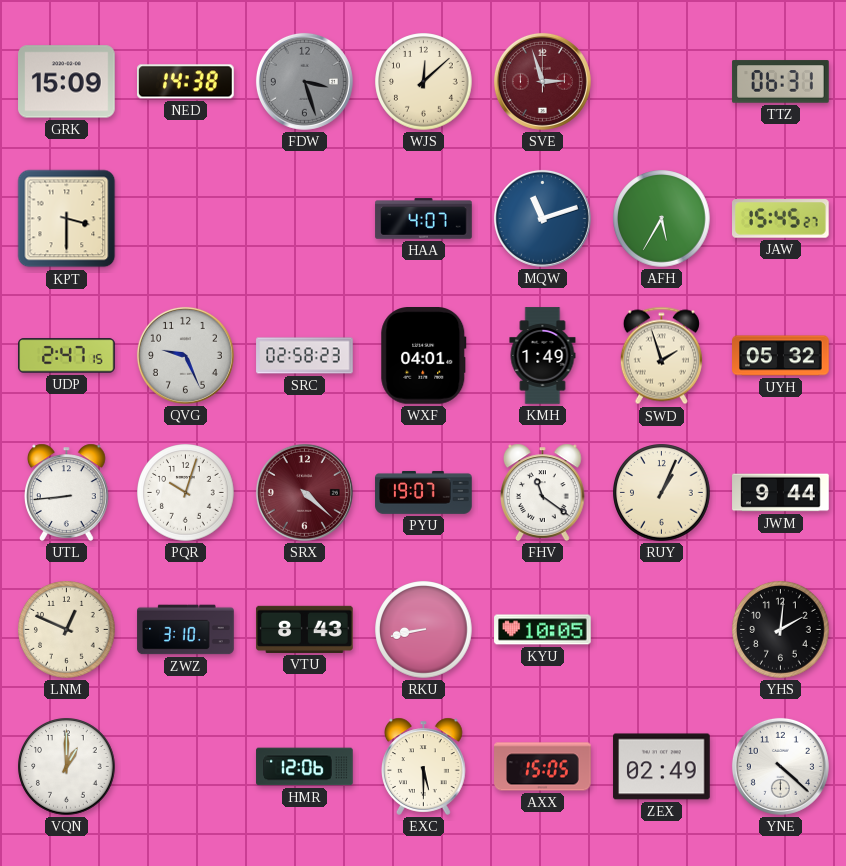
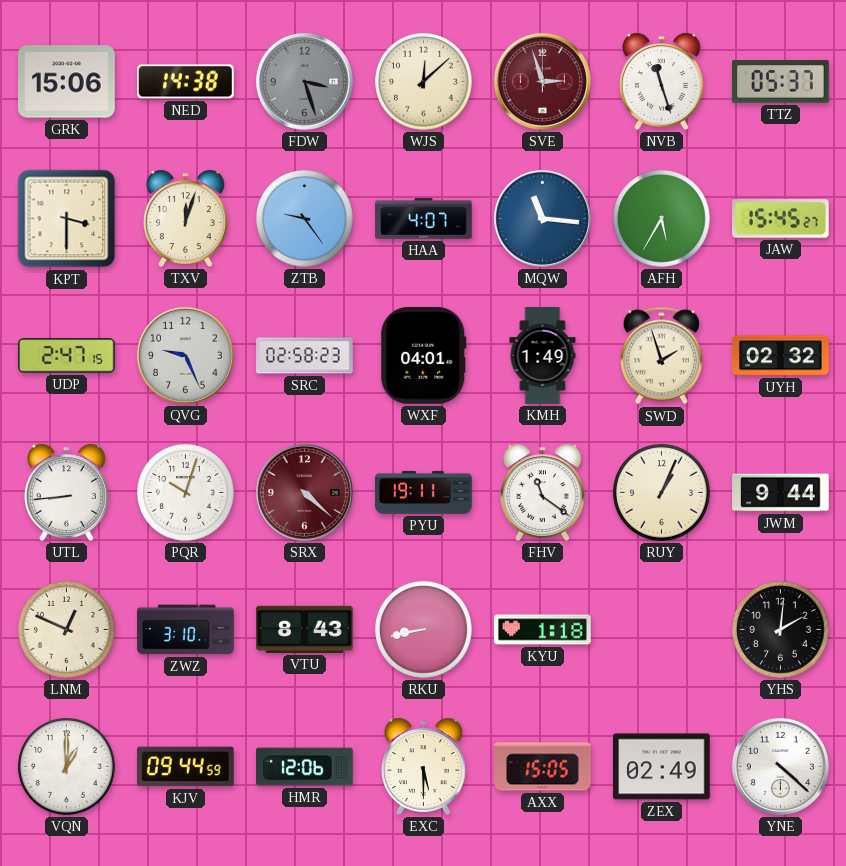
GRK: 15:09 -> 15:06 (67, 82)
NVB: none -> 11:27 (662, 81)
TTZ: 06:31 -> 05:37 (781, 82)
TXV: none -> 12:03 (186, 218)
ZTB: none -> 9:24 (305, 219)
MQW: 11:12 -> 11:16 (542, 218)
UYH: 05:32 -> 02:32 (781, 356)
PYU: 19:07 -> 19:11 (424, 492)
KYU: 10:05 -> 1:18 (543, 630)
KJV: none -> 09:44 (186, 767)
